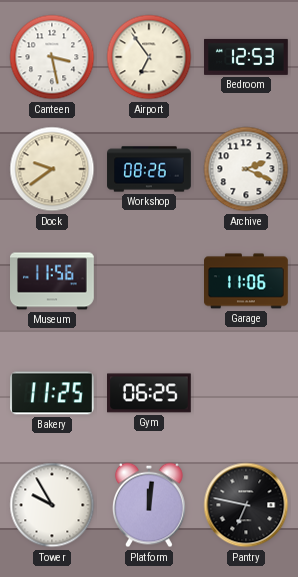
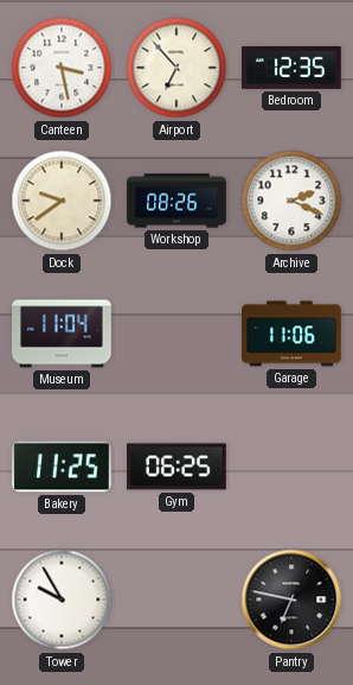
Airport: 6:54 -> 6:53 (176, 68)
Bedroom: 12:53 -> 12:35 (293, 68)
Museum: 11:56 -> 11:04 (63, 334)
Platform: 12:01 -> none (149, 505)
